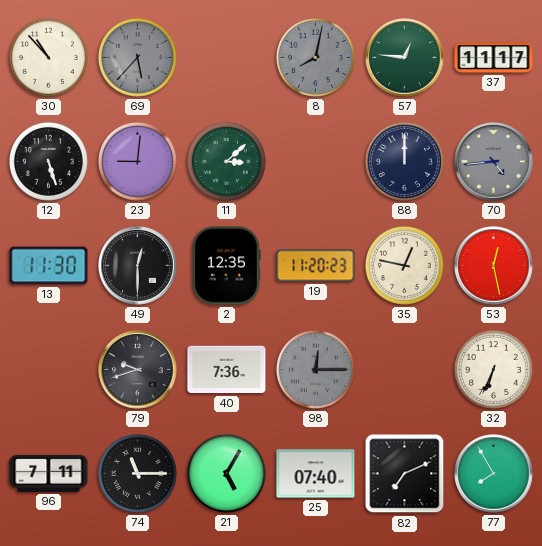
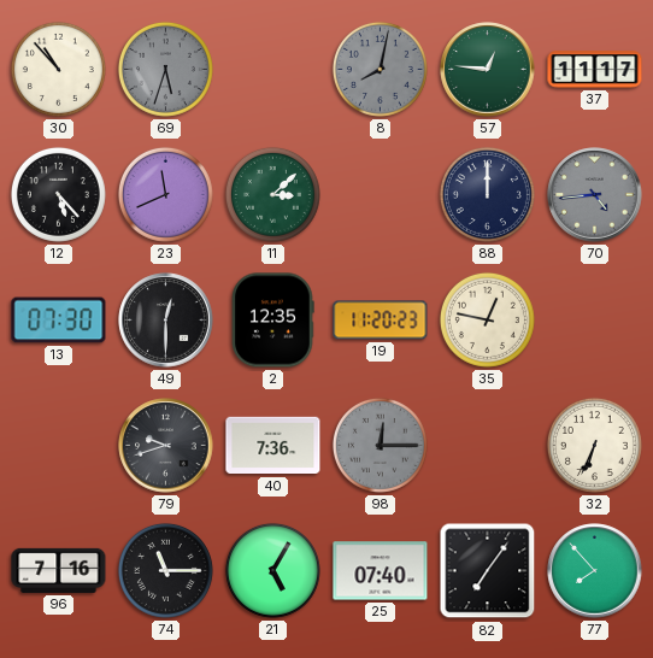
69: 5:37 -> 5:33 (165, 69)
12: 5:27 -> 5:23 (58, 194)
23: 9:01 -> 11:41 (165, 194)
13: 11:30 -> 07:30 (59, 321)
53: 12:28 -> none (494, 266)
96: 7:11 -> 7:16 (59, 570)
82: 7:11 -> 7:06 (488, 571)
77: 7:55 -> 7:53 (595, 571)
